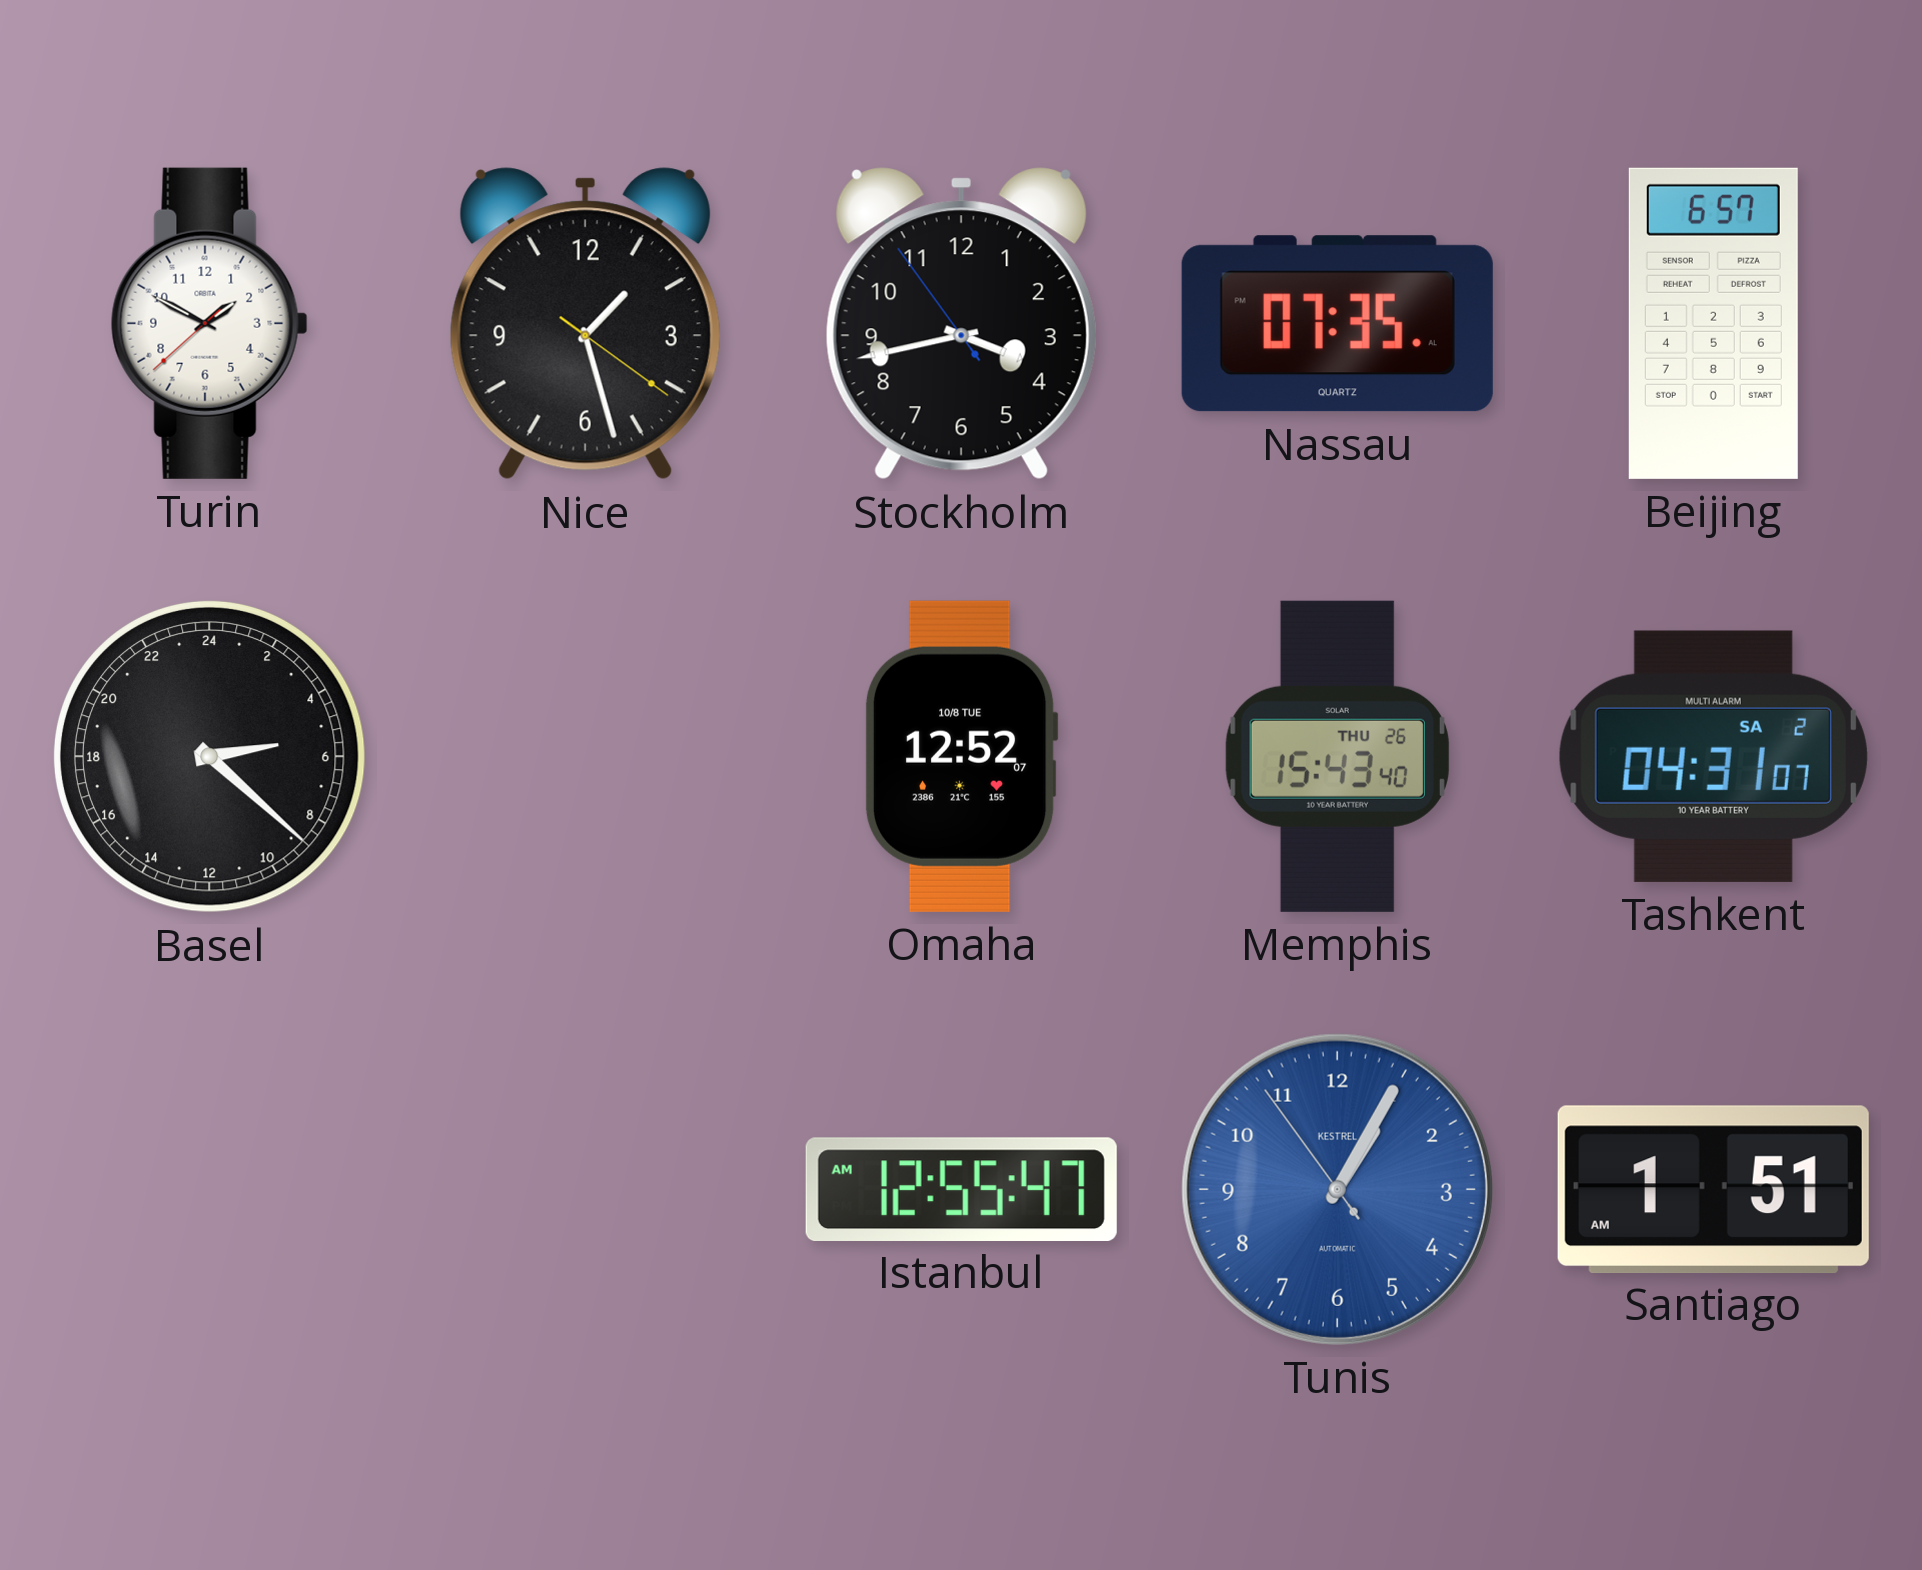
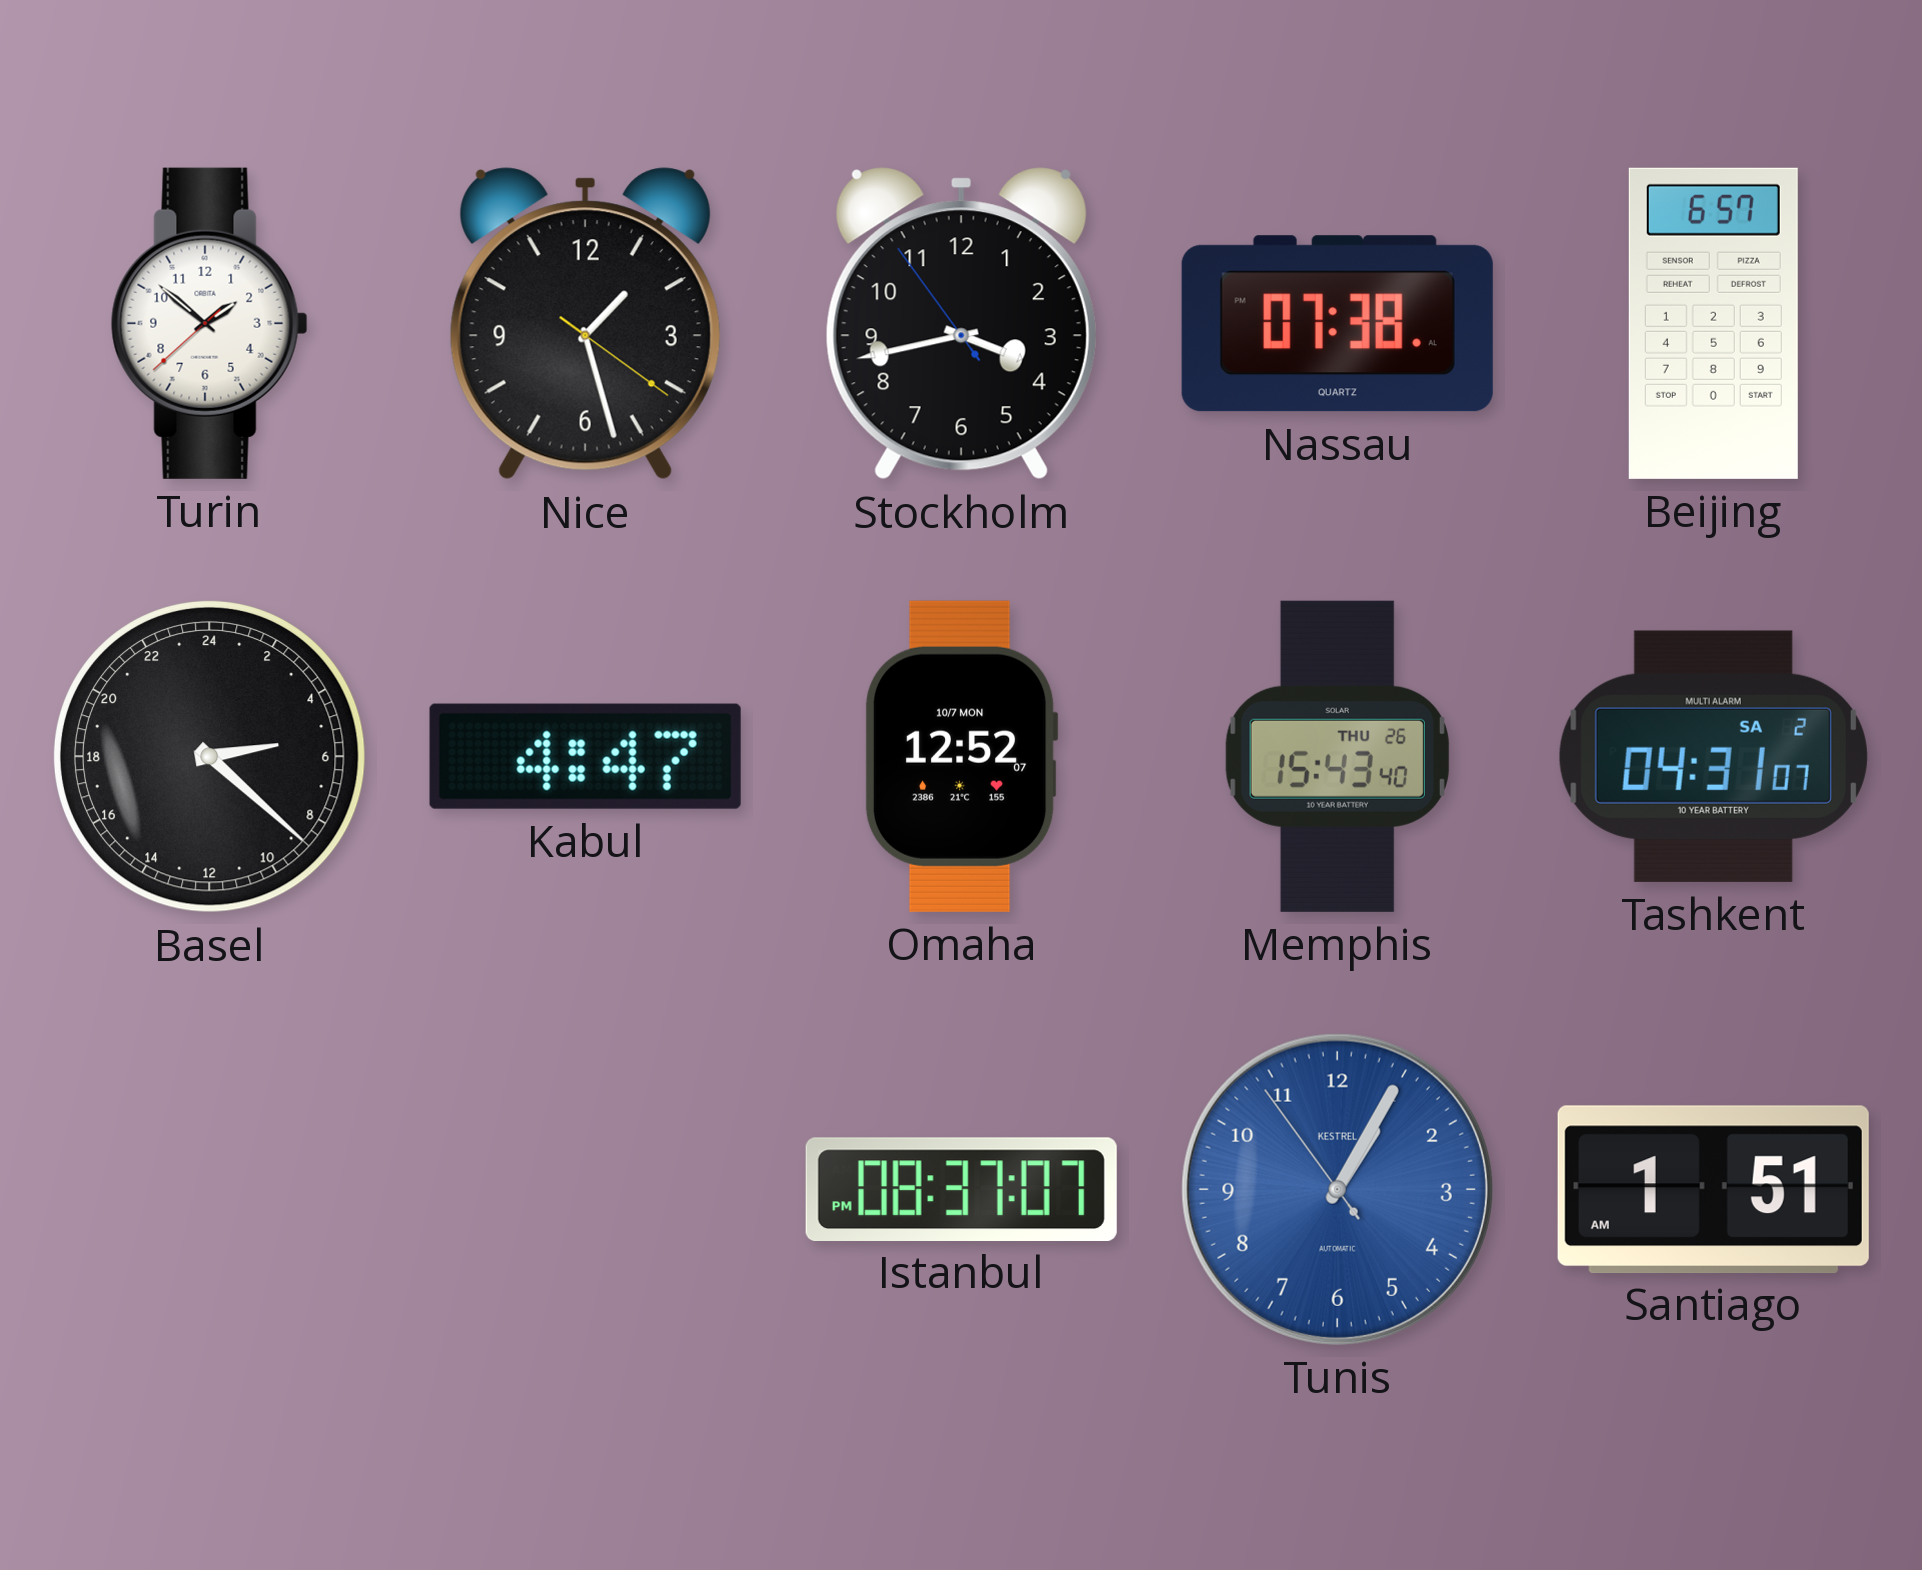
Turin: 1:49 -> 1:51 (209, 323)
Nassau: 07:35 -> 07:38 (1337, 324)
Kabul: none -> 4:47 (585, 756)
Omaha date: 10/8 TUE -> 10/7 MON (961, 756)
Istanbul: 12:55 -> 08:37 (961, 1189)
